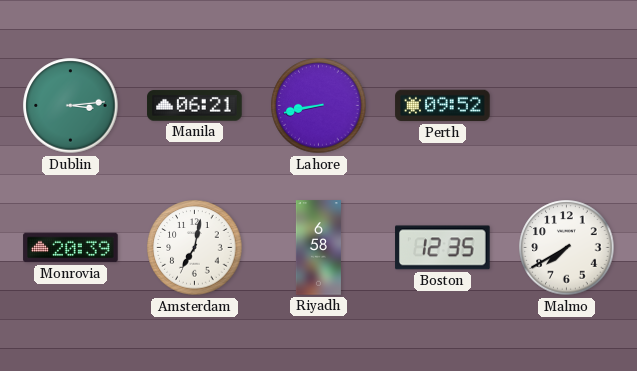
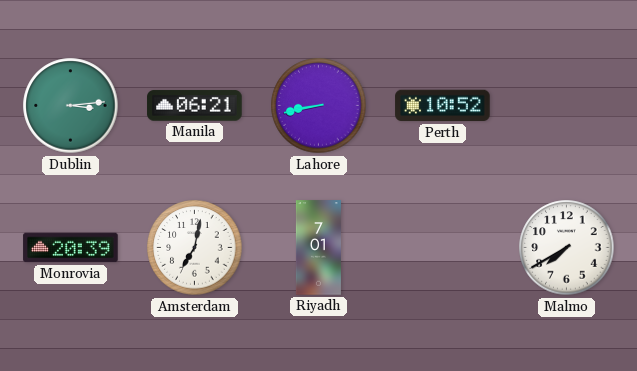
Perth: 09:52 -> 10:52 (443, 106)
Riyadh: 6:58 -> 7:01 (318, 248)
Boston: 12:35 -> none (443, 248)
